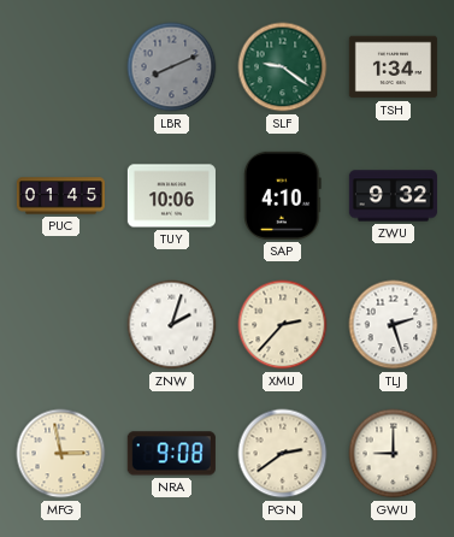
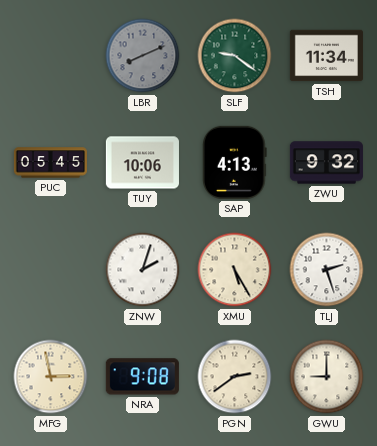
TSH: 1:34 -> 11:34 (326, 56)
PUC: 01:45 -> 05:45 (50, 163)
SAP: 4:10 -> 4:13 (235, 162)
XMU: 2:37 -> 5:25 (235, 270)
